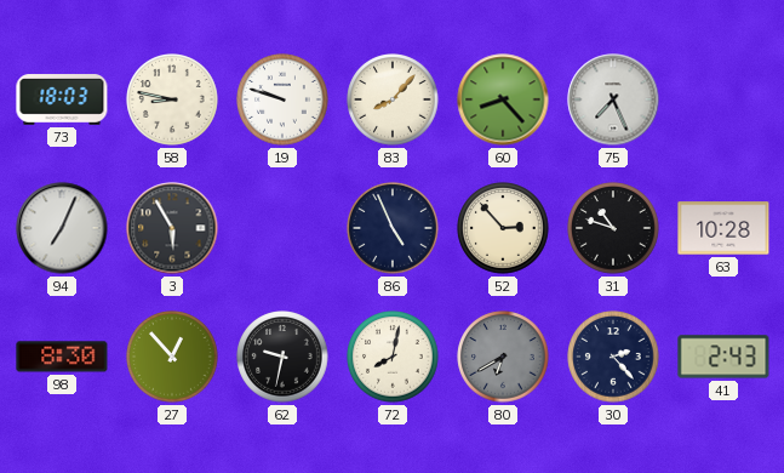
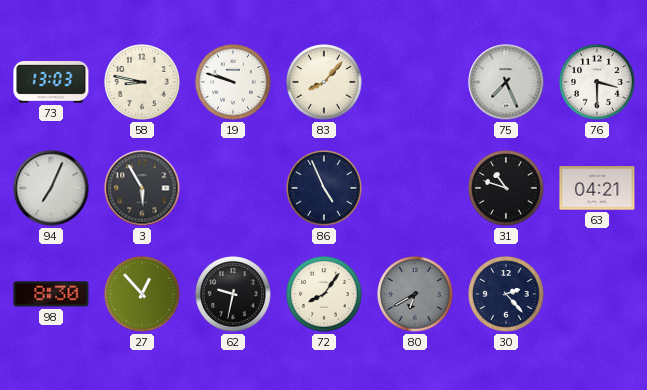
73: 18:03 -> 13:03 (51, 82)
60: 8:23 -> none (503, 99)
76: none -> 3:30 (597, 82)
52: 2:53 -> none (503, 228)
63: 10:28 -> 04:21 (597, 188)
72: 8:02 -> 8:06 (324, 294)
41: 2:43 -> none (723, 357)
